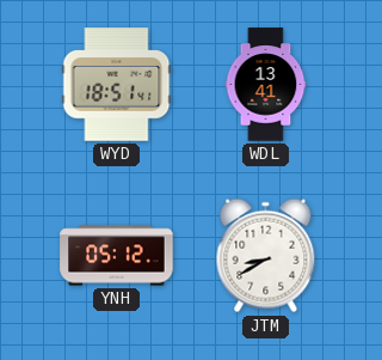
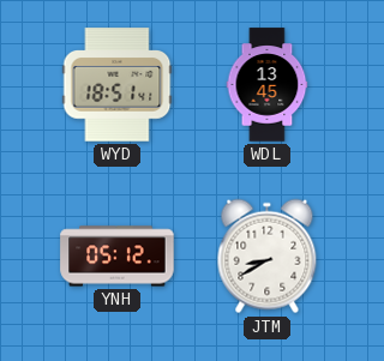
WDL: 13:41 -> 13:45 (268, 85)
